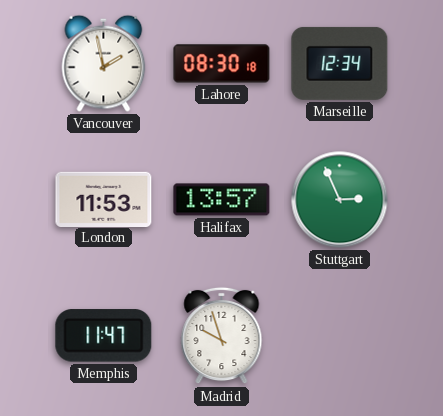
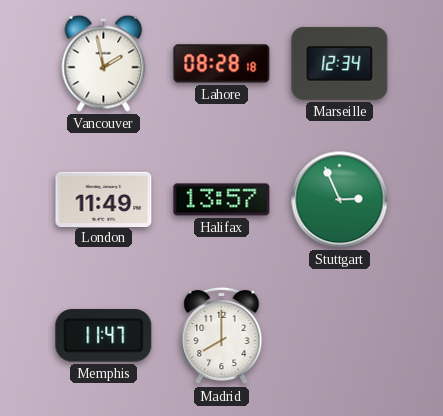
Lahore: 08:30 -> 08:28 (222, 64)
London: 11:53 -> 11:49 (104, 199)
Madrid: 9:57 -> 8:00 (222, 336)
